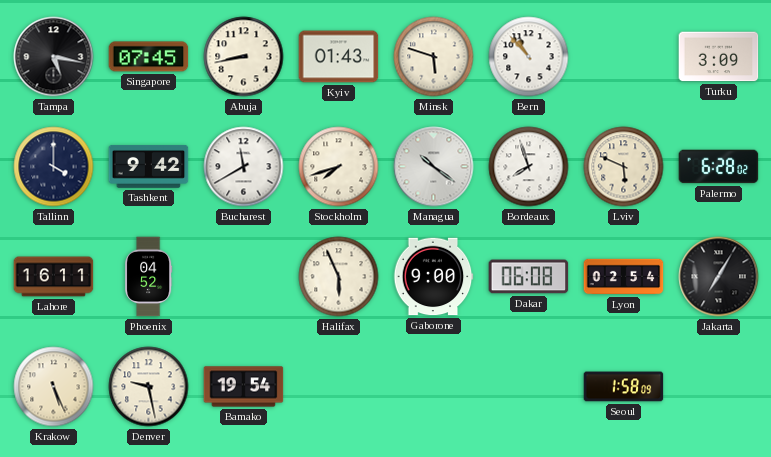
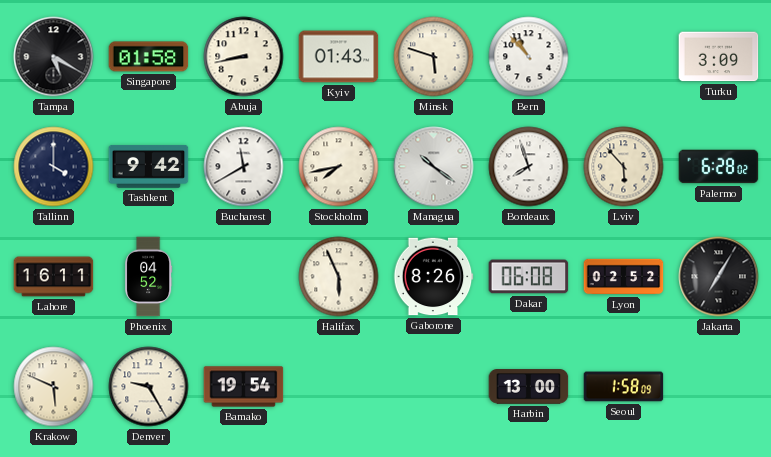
Tampa: 5:17 -> 5:20 (54, 57)
Singapore: 07:45 -> 01:58 (149, 57)
Stockholm: 7:42 -> 7:43 (339, 167)
Lviv: 5:49 -> 5:53 (624, 167)
Gaborone: 9:00 -> 8:26 (433, 277)
Lyon: 02:54 -> 02:52 (624, 277)
Krakow: 5:26 -> 5:49 (54, 387)
Denver: 9:28 -> 9:25 (149, 387)
Harbin: none -> 13:00 (529, 387)
